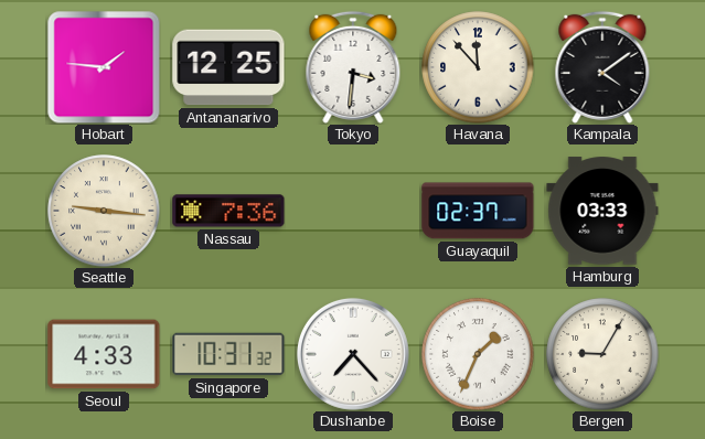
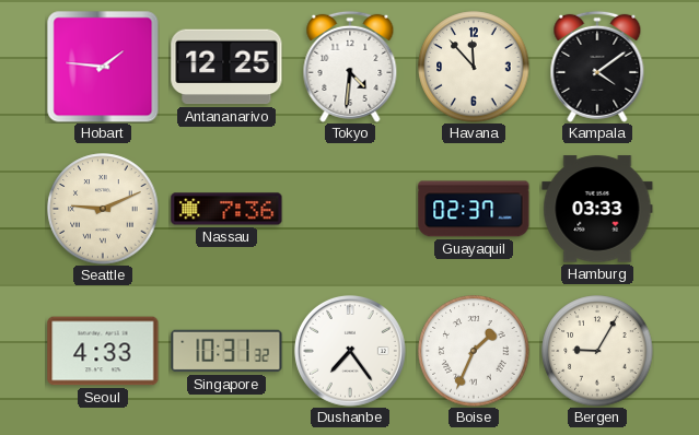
Tokyo: 3:31 -> 4:31 (350, 67)
Seattle: 9:16 -> 9:11 (103, 209)
Dushanbe: 7:23 -> 7:24 (350, 351)
